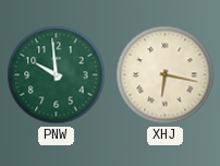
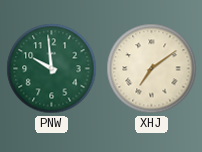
XHJ: 6:17 -> 7:09 (152, 69)
